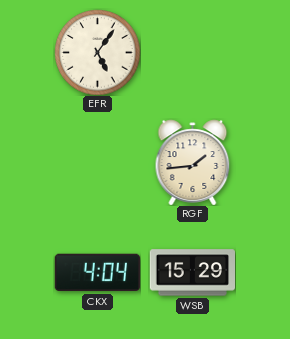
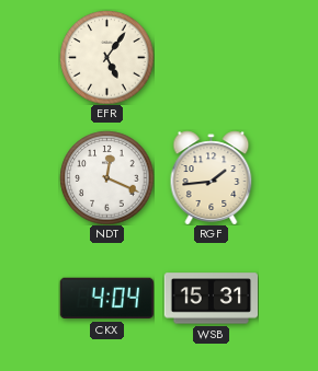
NDT: none -> 12:19 (106, 177)
WSB: 15:29 -> 15:31 (211, 299)
